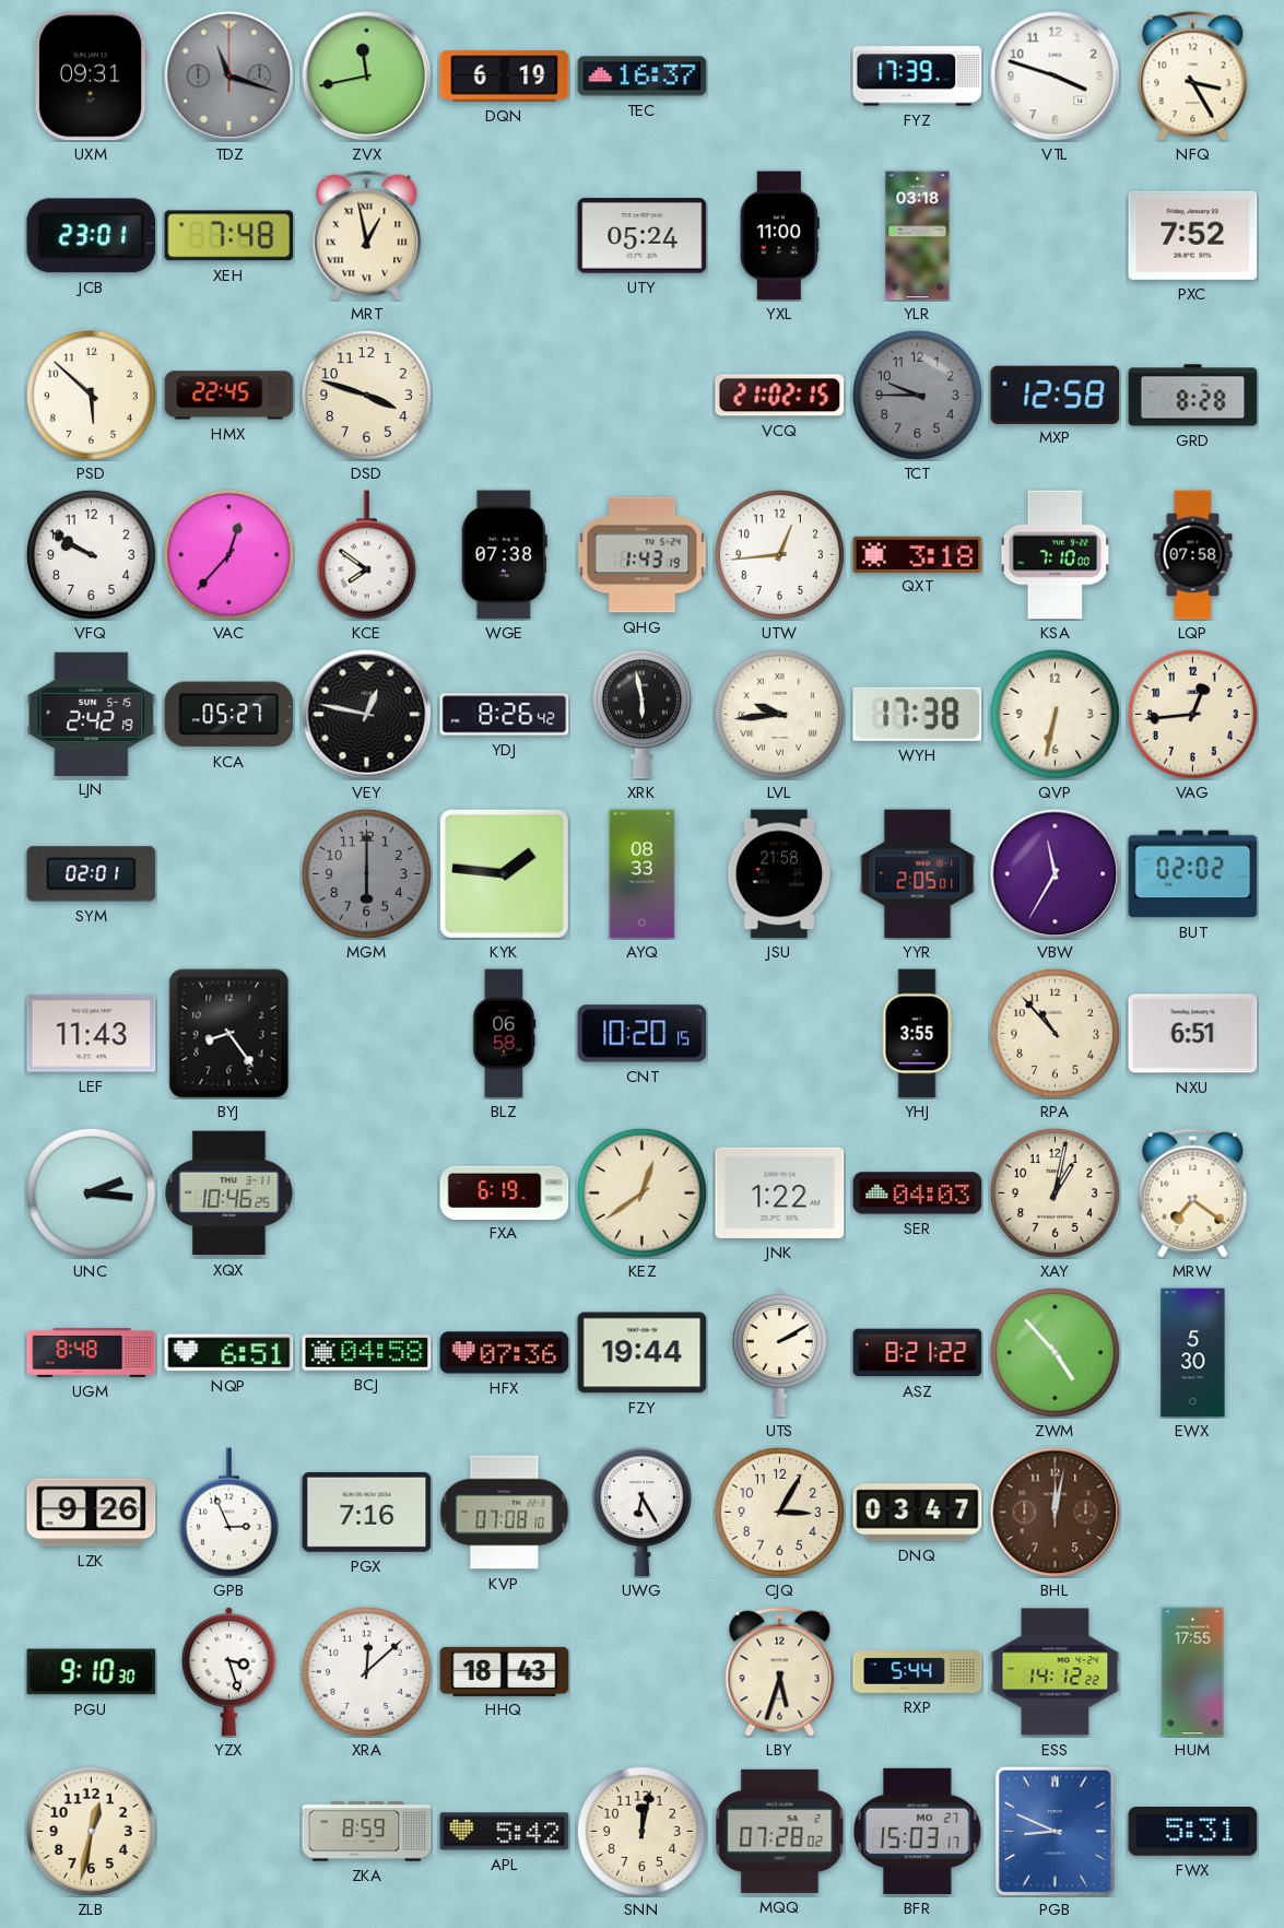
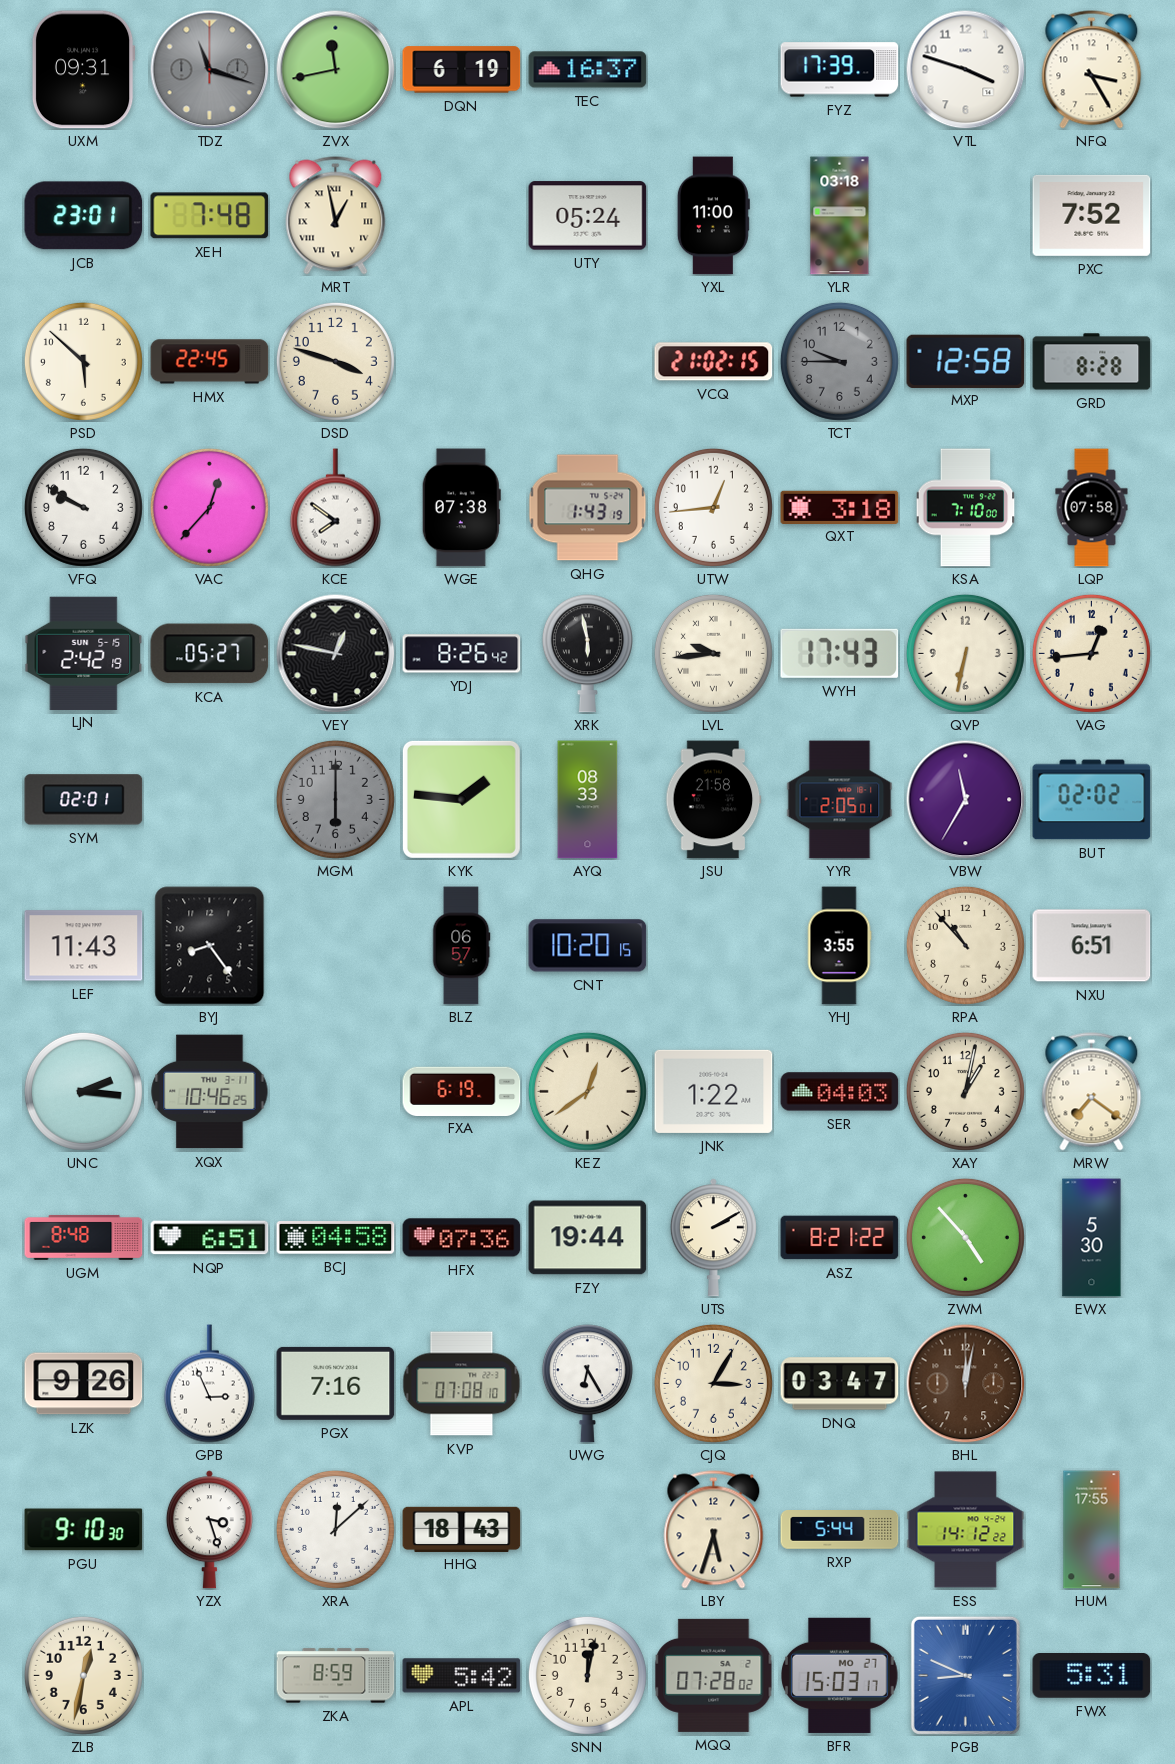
WYH: 17:38 -> 17:43 (840, 653)
BLZ: 06:58 -> 06:57 (461, 946)
